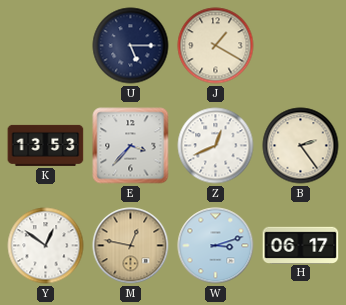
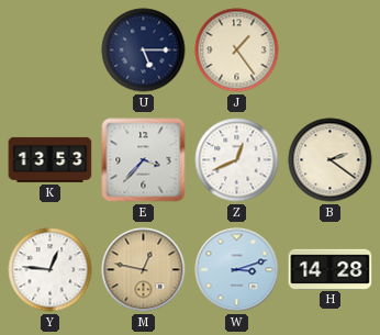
J: 1:20 -> 1:24 (237, 51)
B: 2:24 -> 2:21 (331, 160)
Y: 12:51 -> 12:46 (51, 270)
H: 06:17 -> 14:28 (331, 269)
